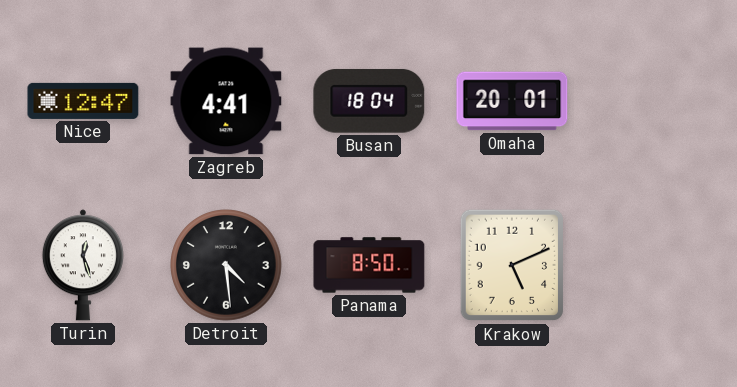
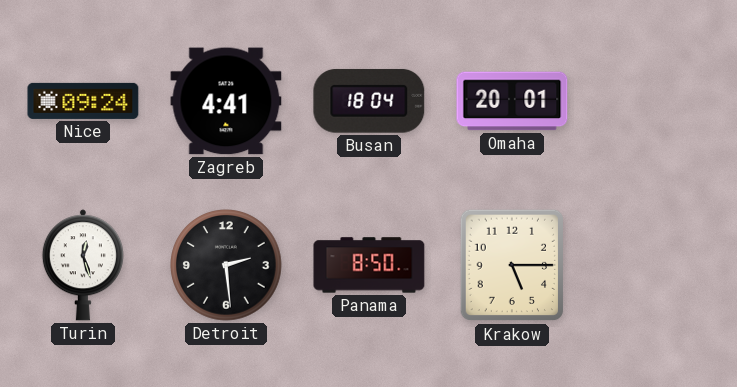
Nice: 12:47 -> 09:24 (83, 101)
Detroit: 4:29 -> 2:29 (226, 265)
Krakow: 5:11 -> 5:15 (511, 265)
